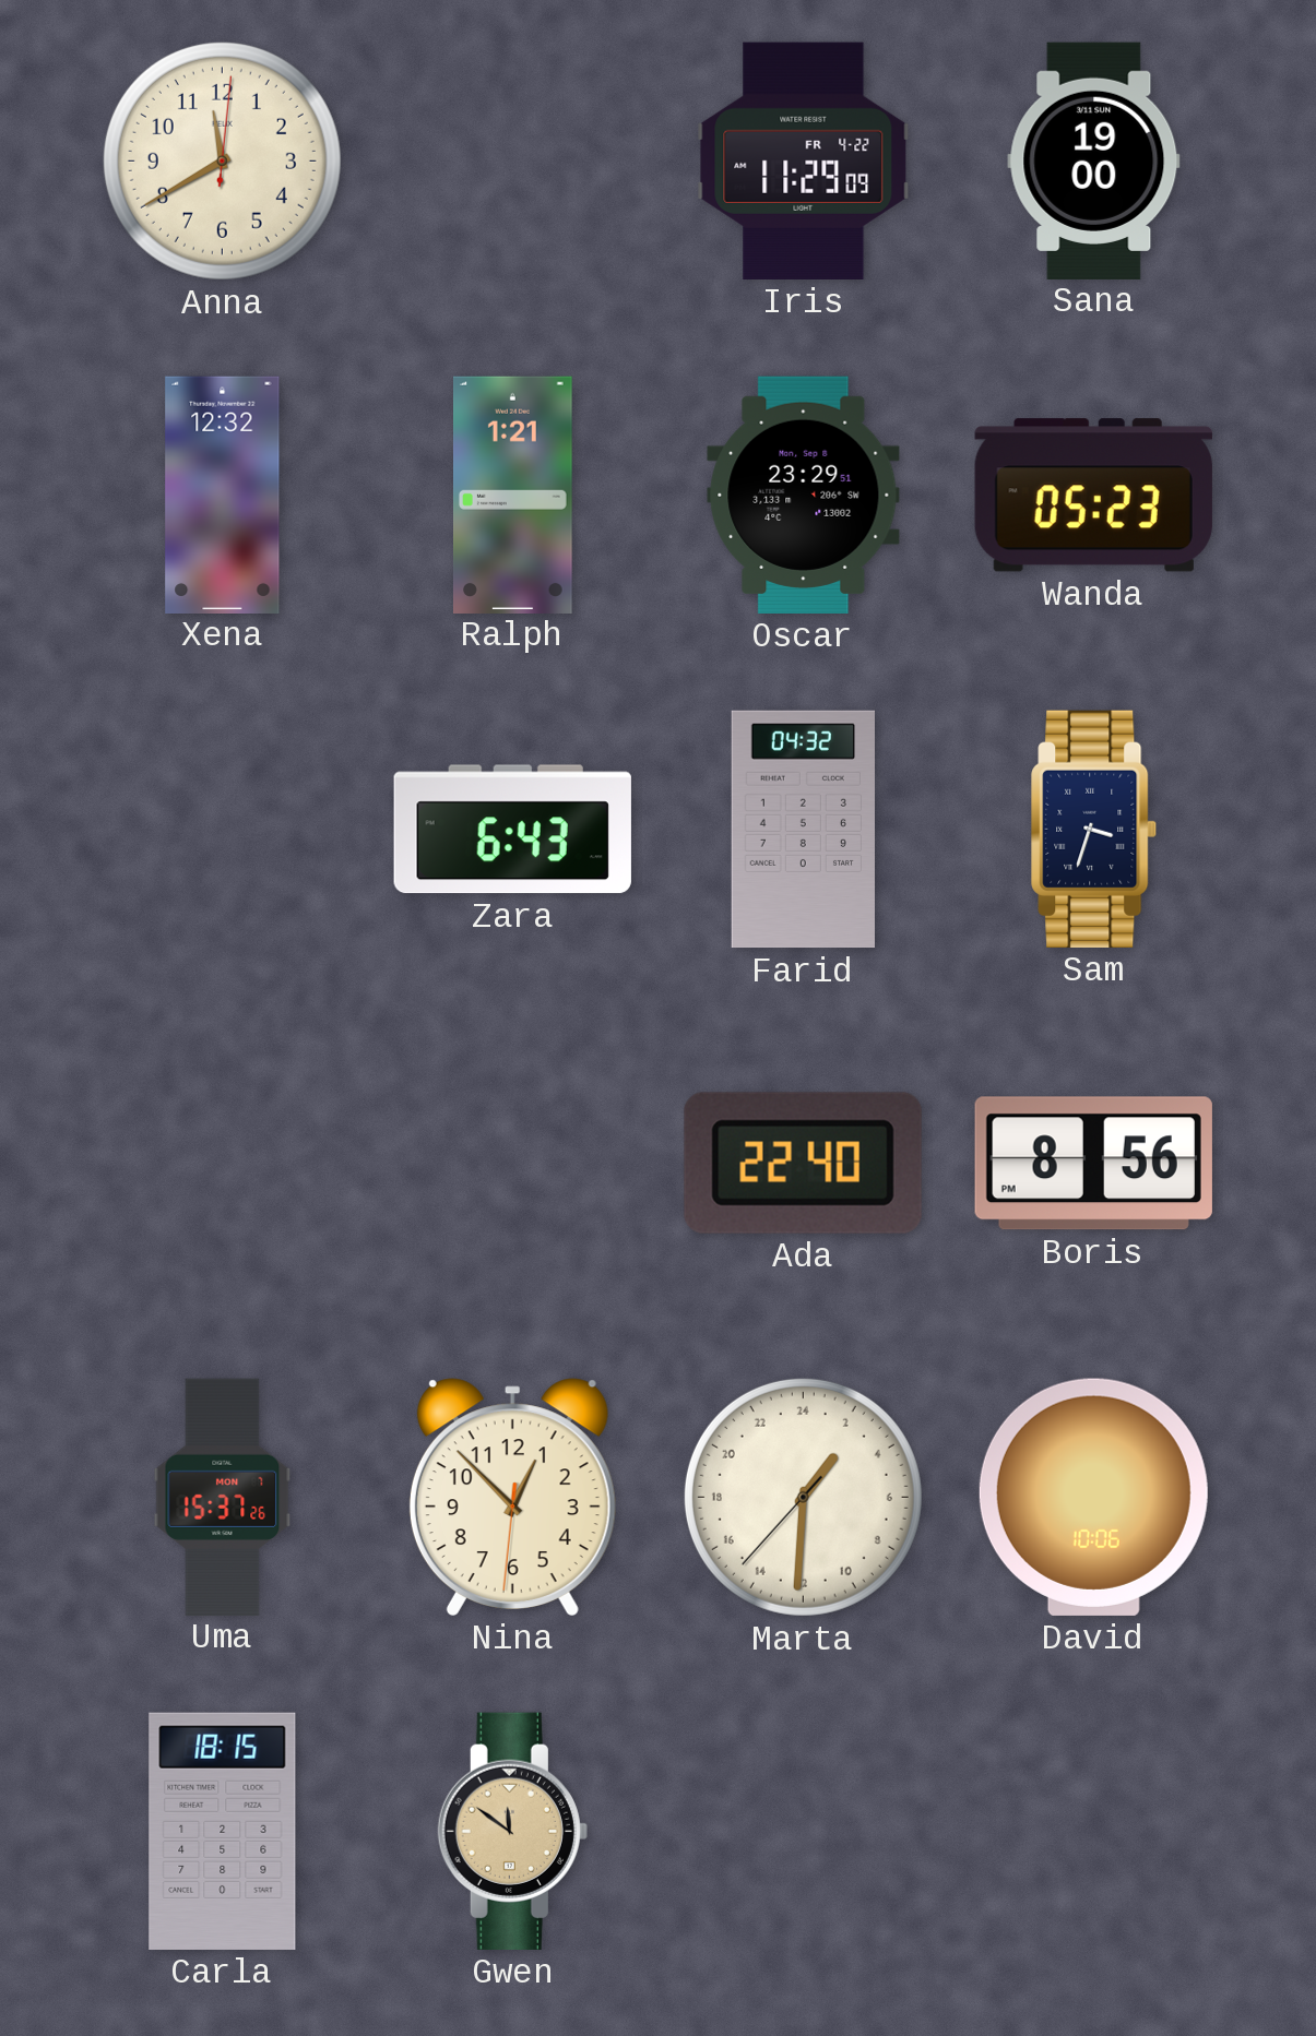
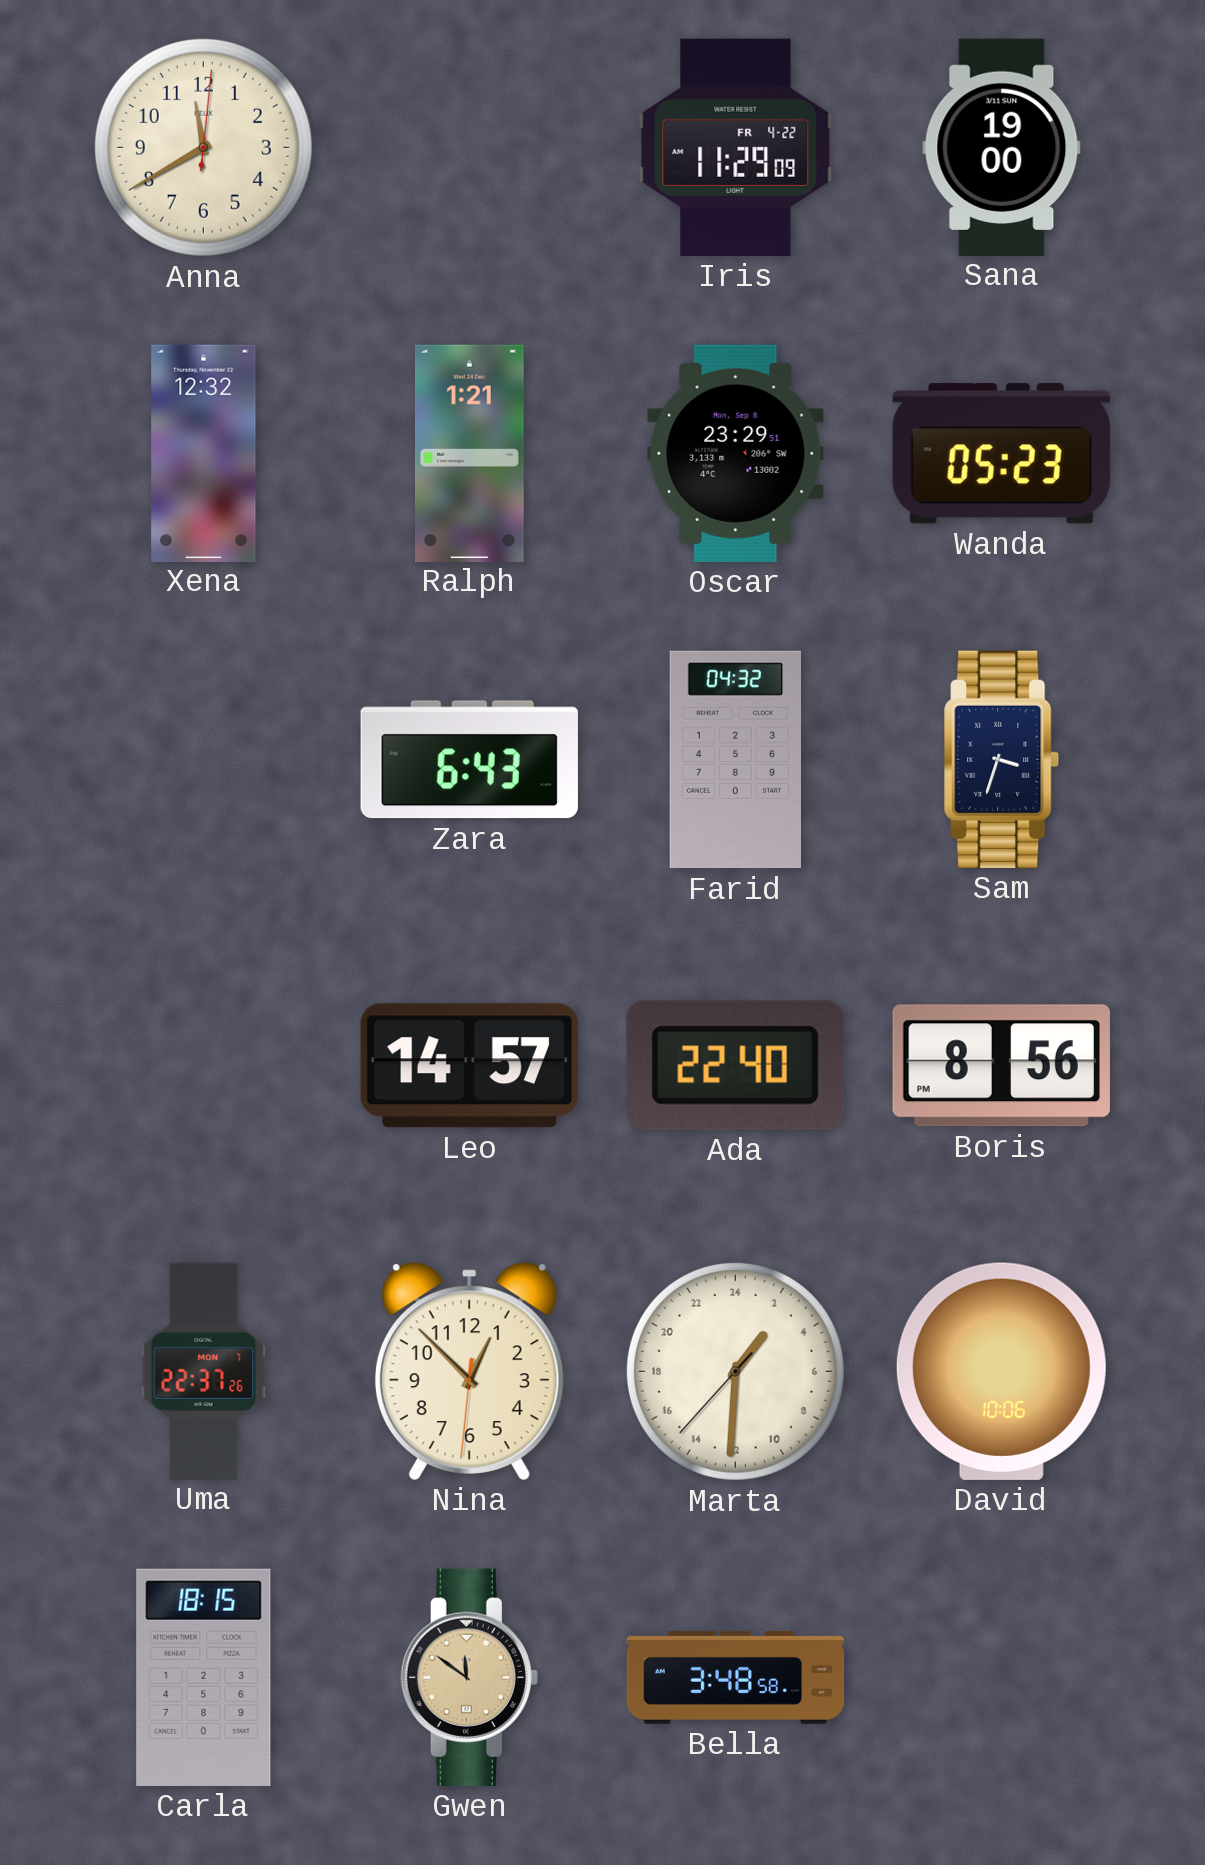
Leo: none -> 14:57 (469, 1066)
Uma: 15:37 -> 22:37 (204, 1371)
Bella: none -> 3:48 (736, 1677)
